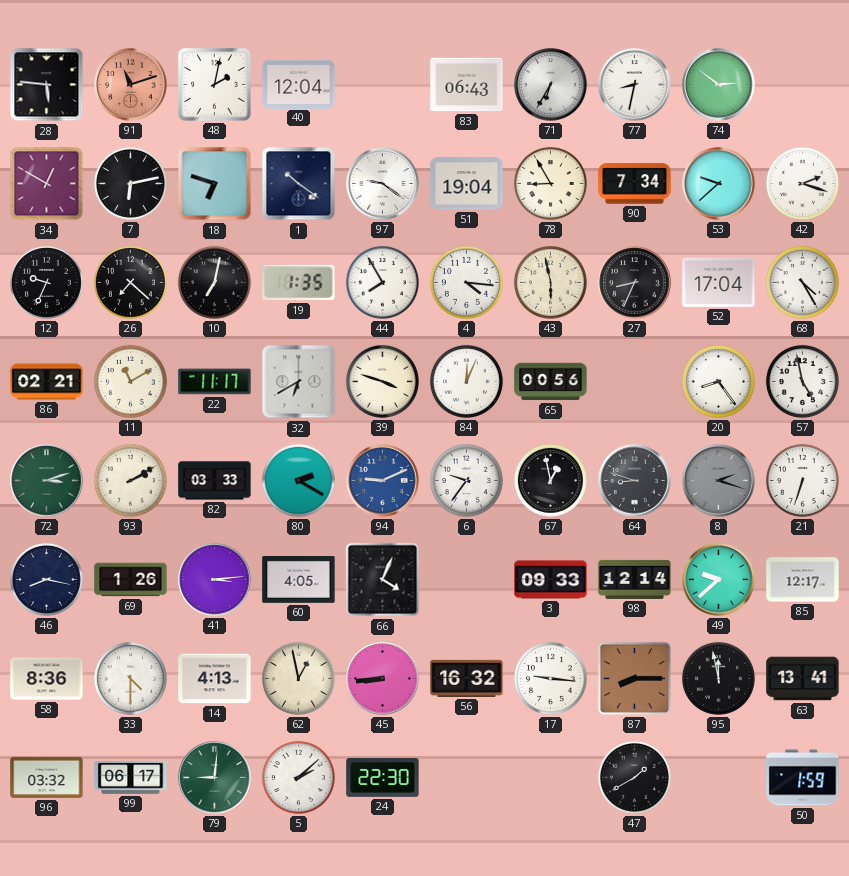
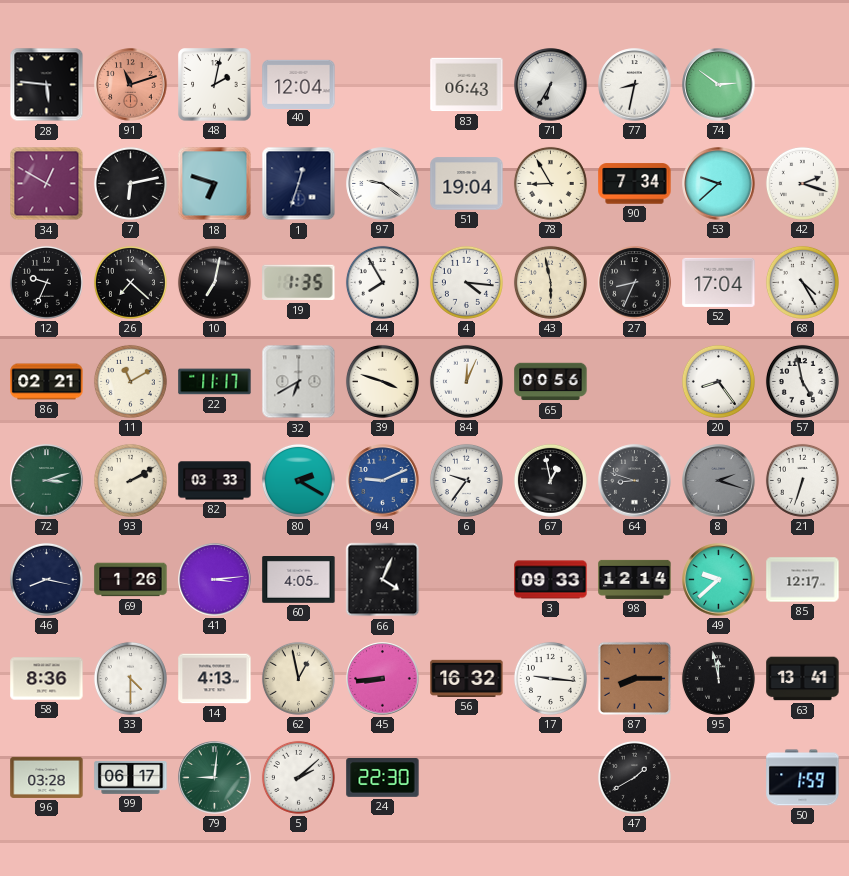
1: 10:21 -> 12:33 (299, 184)
96: 03:32 -> 03:28 (47, 777)
